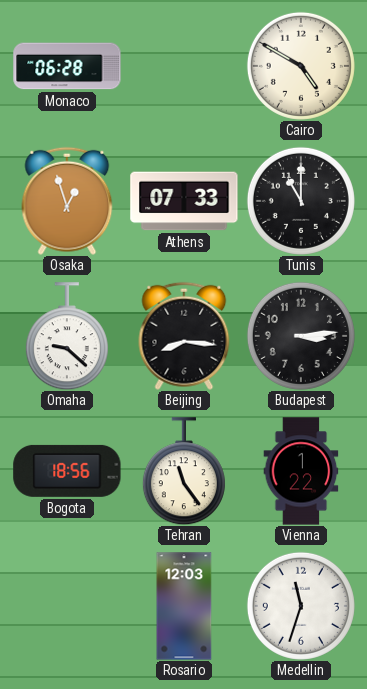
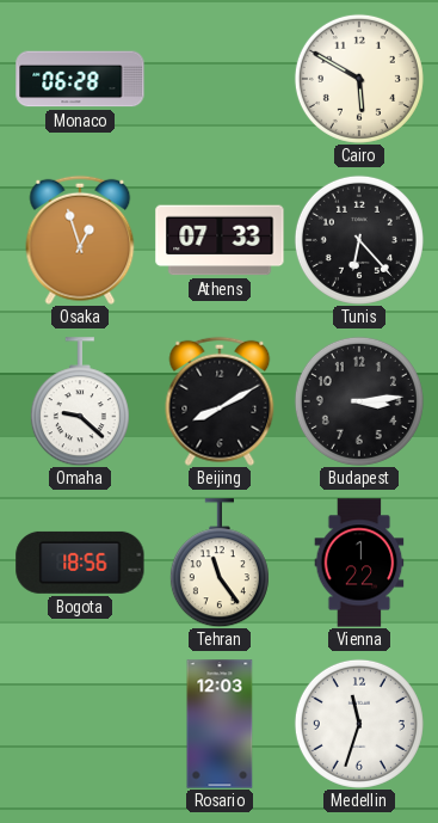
Cairo: 4:50 -> 5:50 (359, 79)
Tunis: 11:00 -> 6:23 (359, 240)
Beijing: 8:16 -> 8:10 (220, 401)
